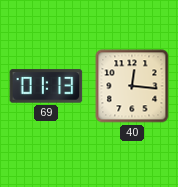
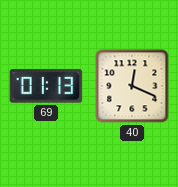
40: 12:16 -> 12:19 (132, 86)
